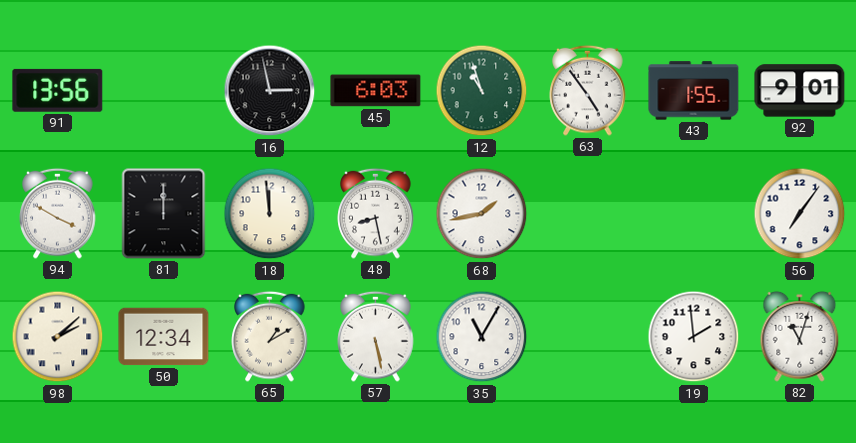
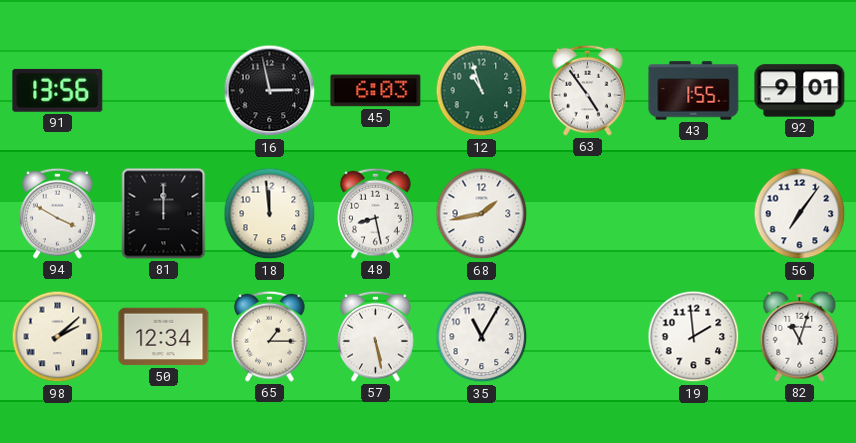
65: 1:10 -> 1:15 (270, 336)
